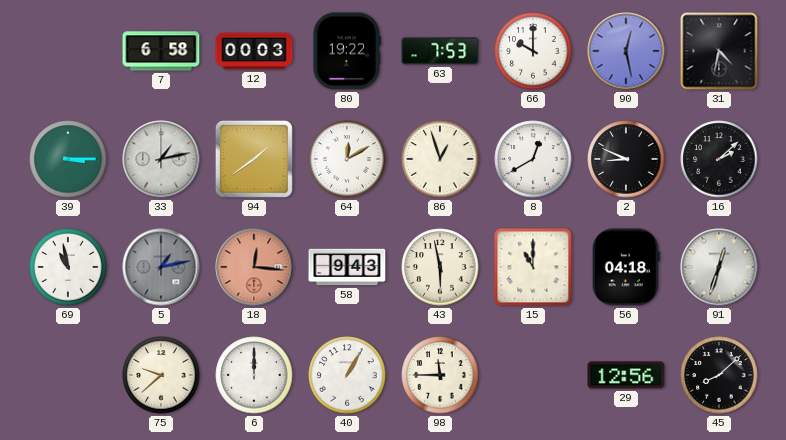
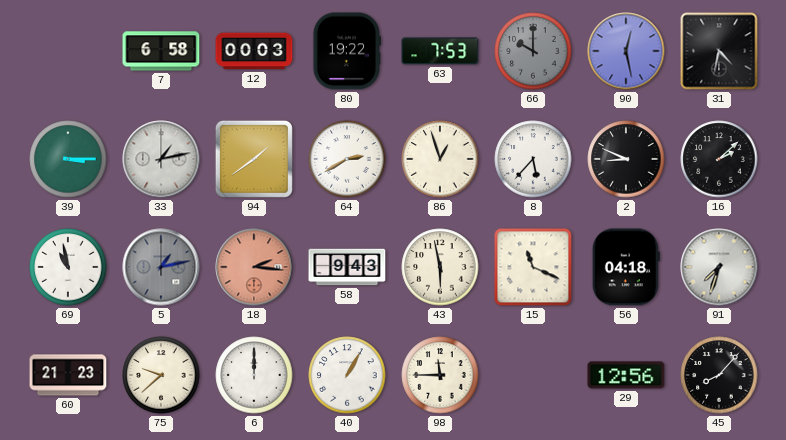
66 dial: white -> grey (533, 51)
64: 12:10 -> 2:40 (347, 159)
8: 12:40 -> 5:37 (533, 159)
18: 12:16 -> 2:16 (254, 267)
15: 11:00 -> 11:19 (533, 267)
91: 12:33 -> 7:33 (719, 267)
60: none -> 21:23 (68, 375)
45: 8:08 -> 8:07 (719, 375)
